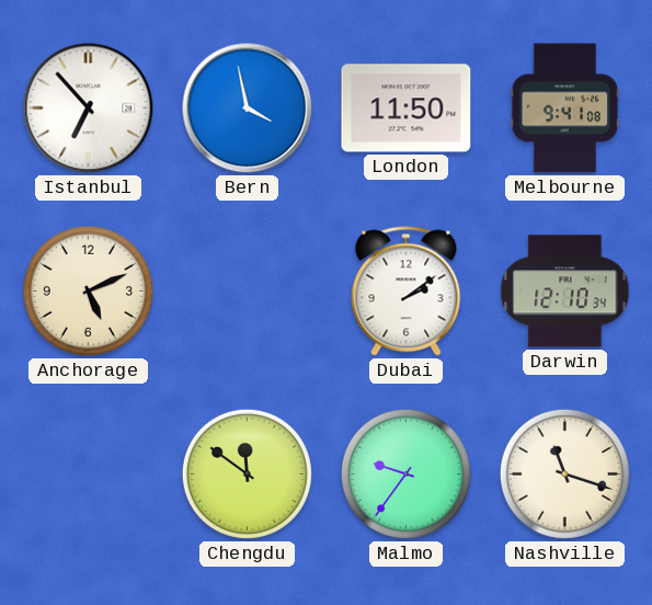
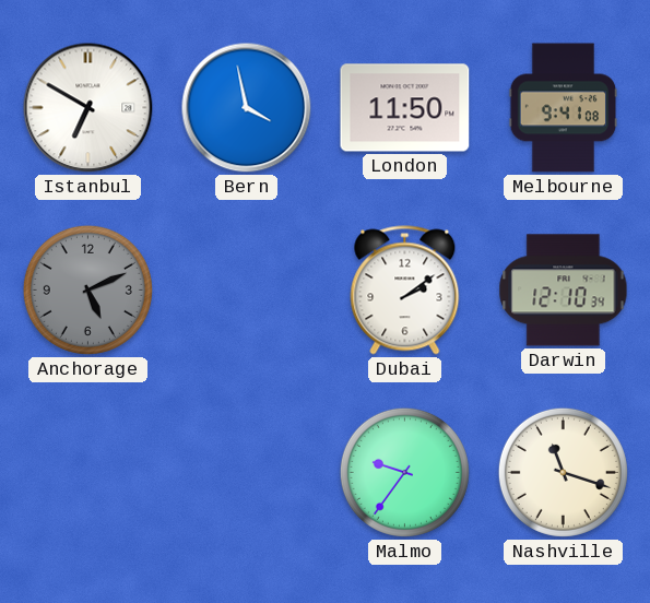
Istanbul: 6:53 -> 6:50 (88, 108)
Anchorage dial: cream -> grey (87, 289)
Chengdu: 11:51 -> none (247, 473)
